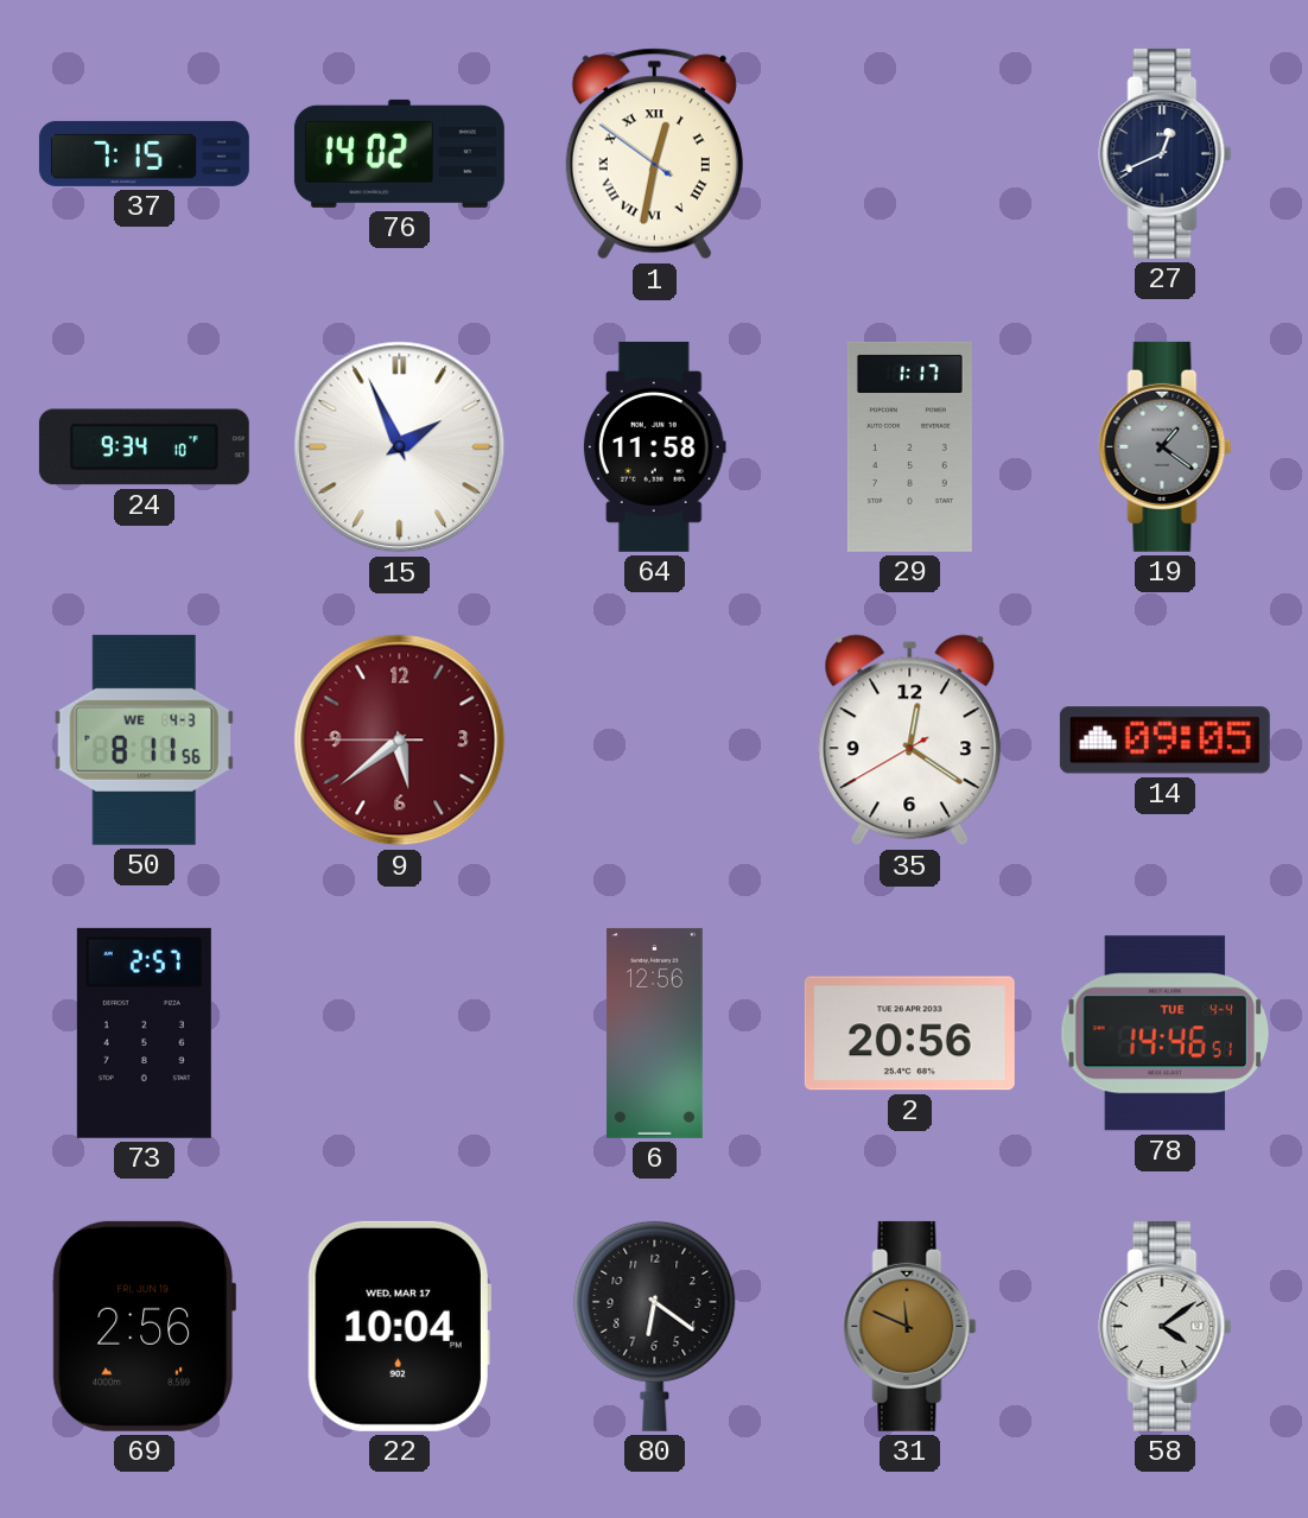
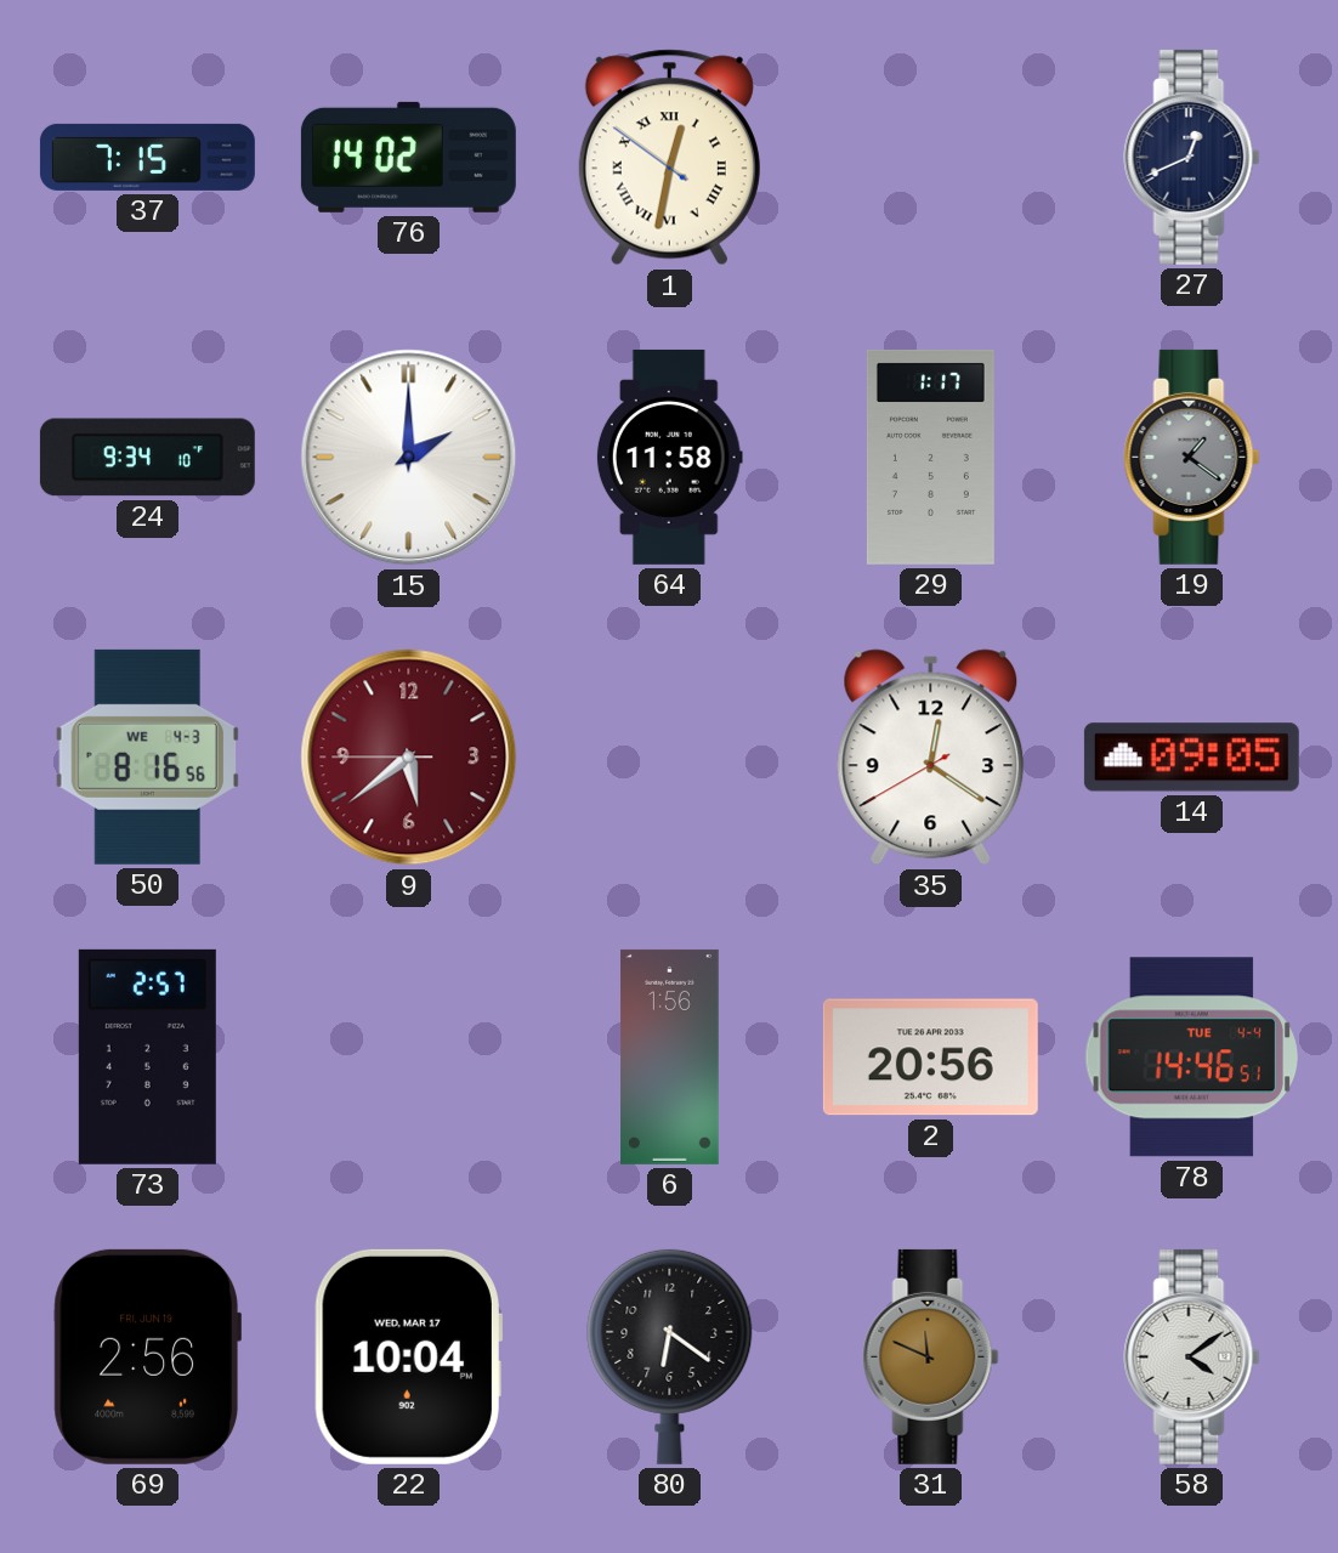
15: 1:56 -> 2:00 (409, 458)
50: 8:11 -> 8:16 (147, 756)
6: 12:56 -> 1:56 (670, 1056)
